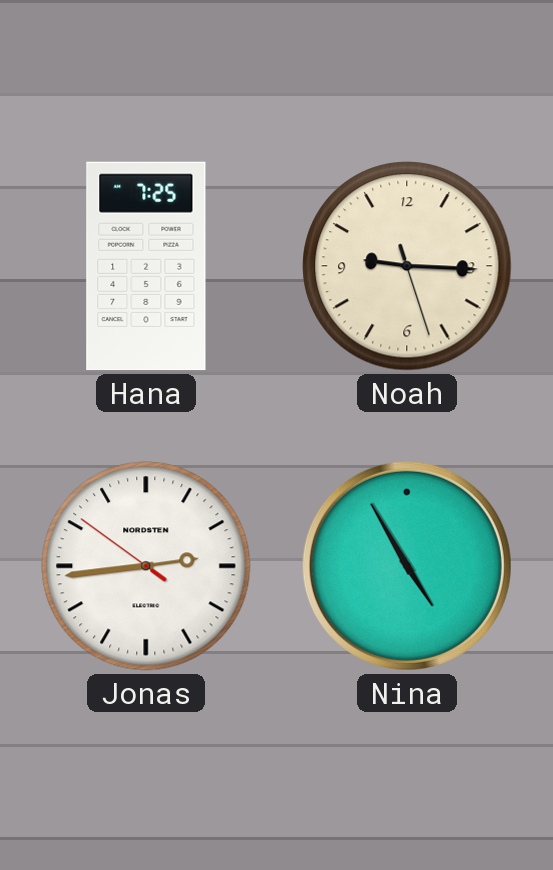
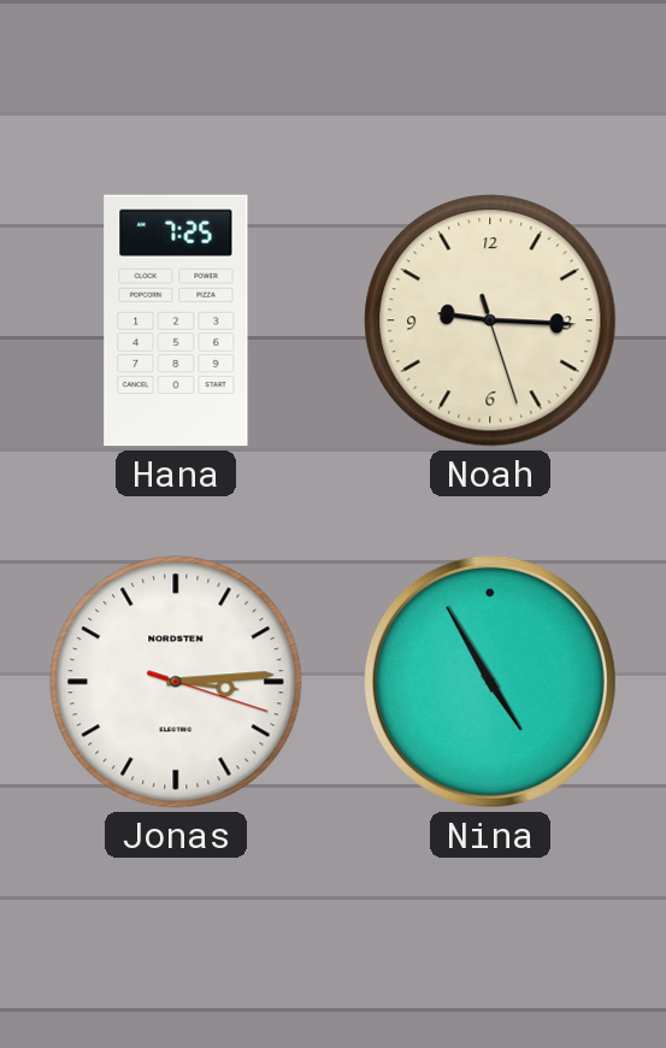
Jonas: 2:43 -> 3:14 (176, 682)
